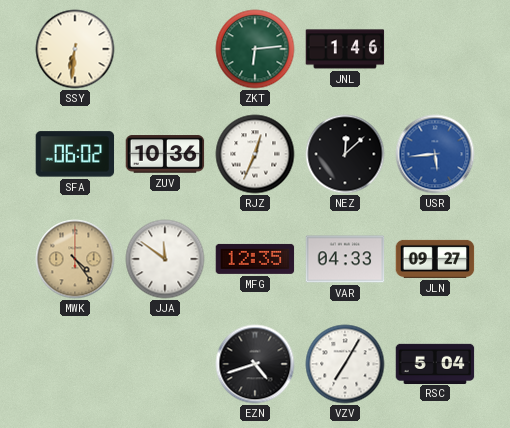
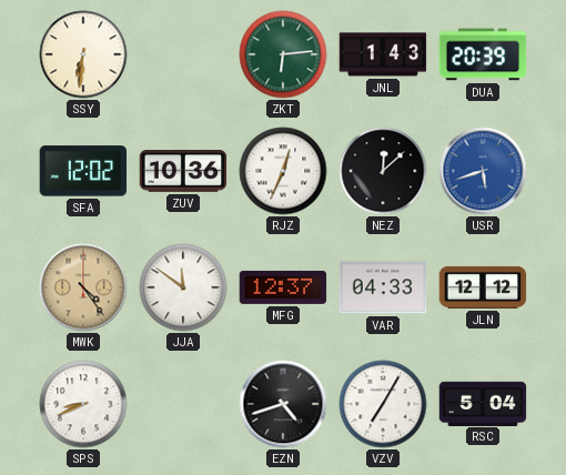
JNL: 1:46 -> 1:43 (383, 54)
DUA: none -> 20:39 (483, 54)
SFA: 06:02 -> 12:02 (83, 171)
USR: 5:44 -> 5:42 (483, 171)
MFG: 12:35 -> 12:37 (283, 287)
JLN: 09:27 -> 12:12 (483, 287)
SPS: none -> 8:41 (83, 404)
